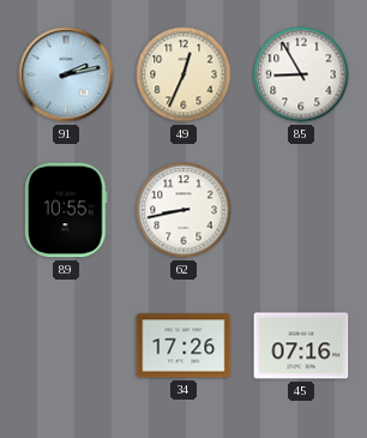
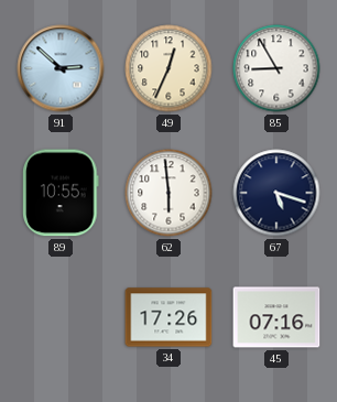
91: 2:13 -> 2:52 (61, 68)
62: 8:43 -> 5:59 (168, 193)
67: none -> 5:18 (276, 193)
